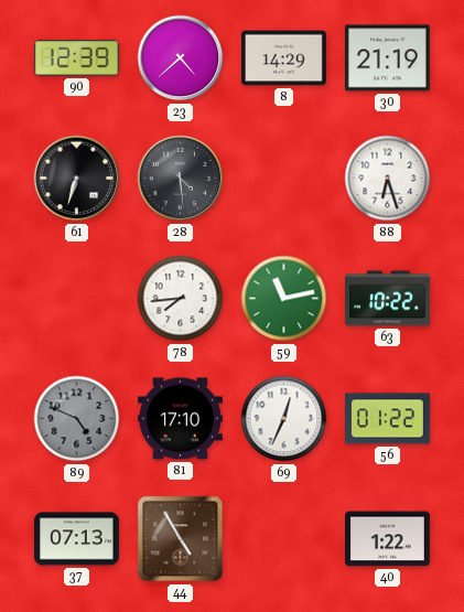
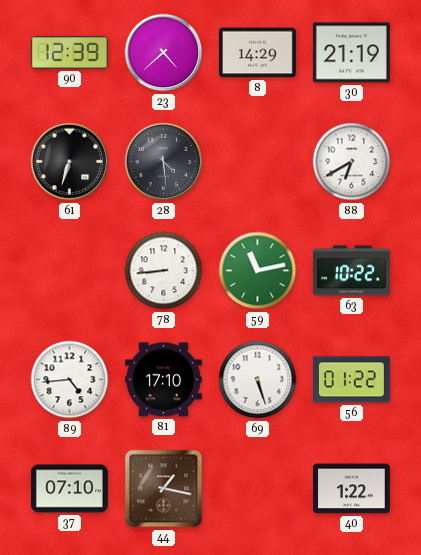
88: 6:27 -> 6:40 (352, 162)
78: 7:44 -> 8:44 (164, 271)
89: 4:49 -> 4:44 (70, 380)
89 dial: grey -> white (70, 380)
69: 12:34 -> 5:27 (258, 380)
37: 07:13 -> 07:10 (70, 489)
44: 4:55 -> 1:17 (164, 489)
